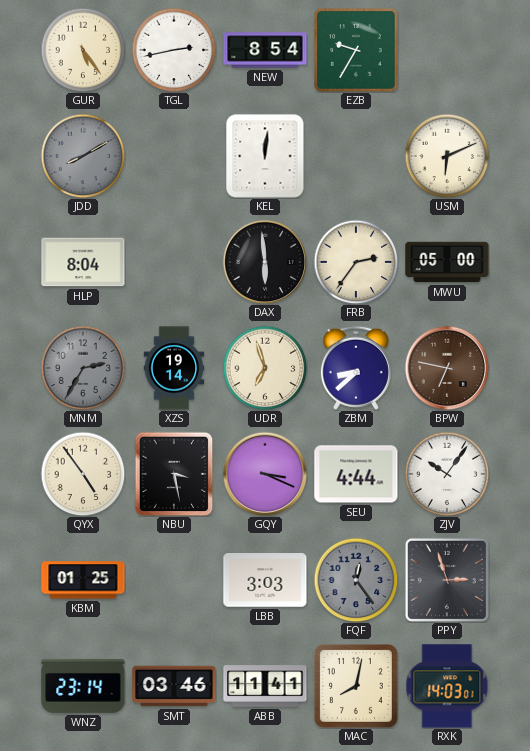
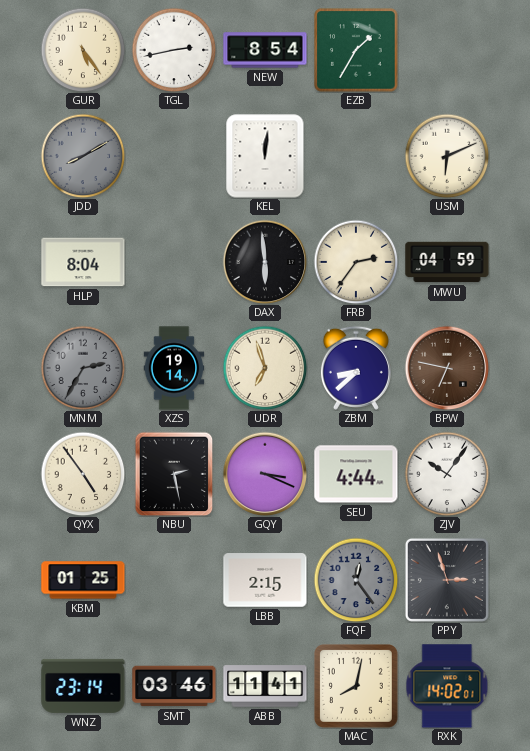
EZB: 9:35 -> 1:35 (356, 50)
MWU: 05:00 -> 04:59 (447, 262)
NBU: 3:28 -> 2:28 (174, 474)
LBB: 3:03 -> 2:15 (265, 580)
RXK: 14:03 -> 14:02 (447, 686)
